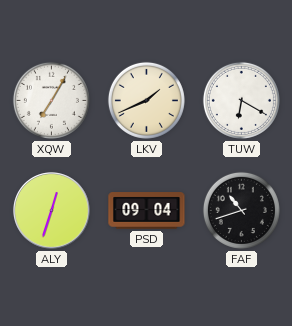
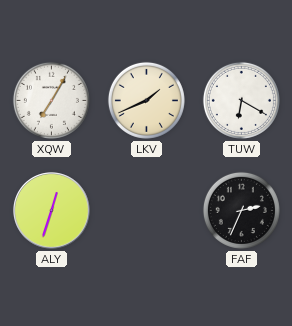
PSD: 09:04 -> none (147, 211)
FAF: 10:42 -> 2:34 (241, 210)
